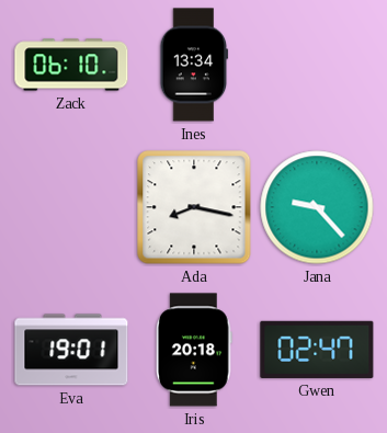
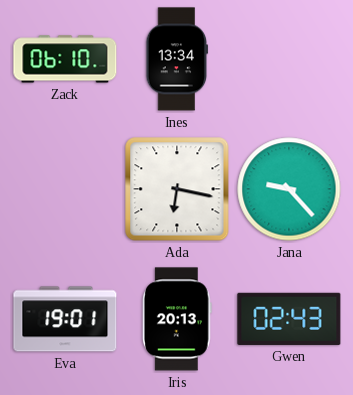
Ada: 8:17 -> 6:17 (177, 189)
Iris: 20:18 -> 20:13 (177, 319)
Gwen: 02:47 -> 02:43 (289, 319)
